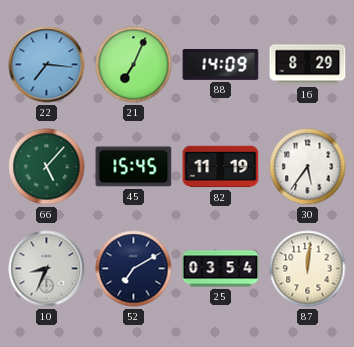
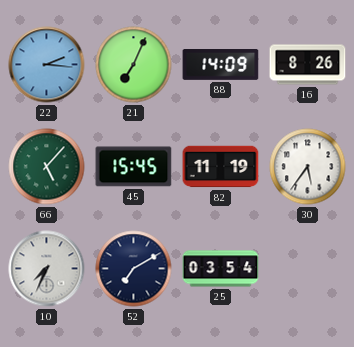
22: 7:16 -> 2:16 (47, 65)
16: 8:29 -> 8:26 (308, 65)
10: 8:34 -> 7:34 (47, 269)
87: 12:01 -> none (308, 269)
